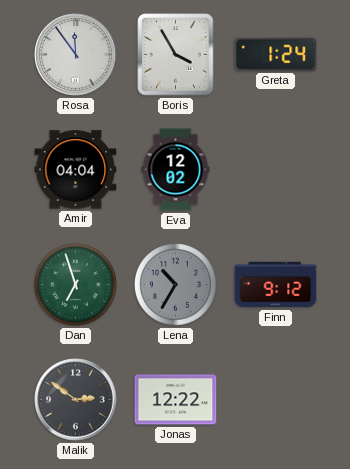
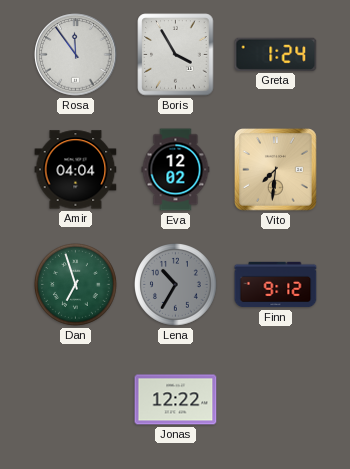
Vito: none -> 7:31 (276, 170)
Malik: 2:51 -> none (76, 400)
